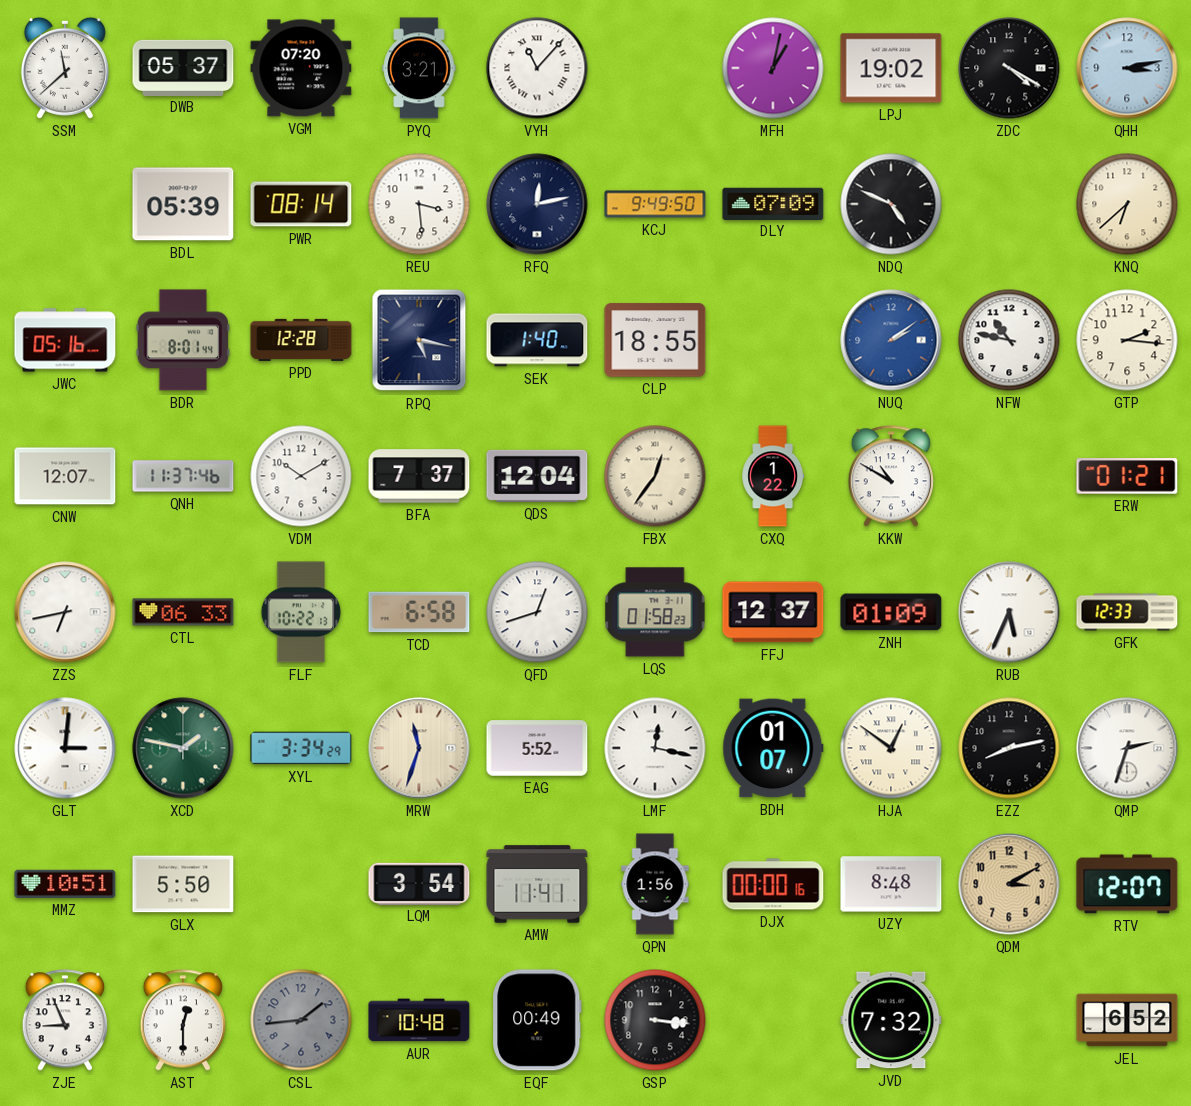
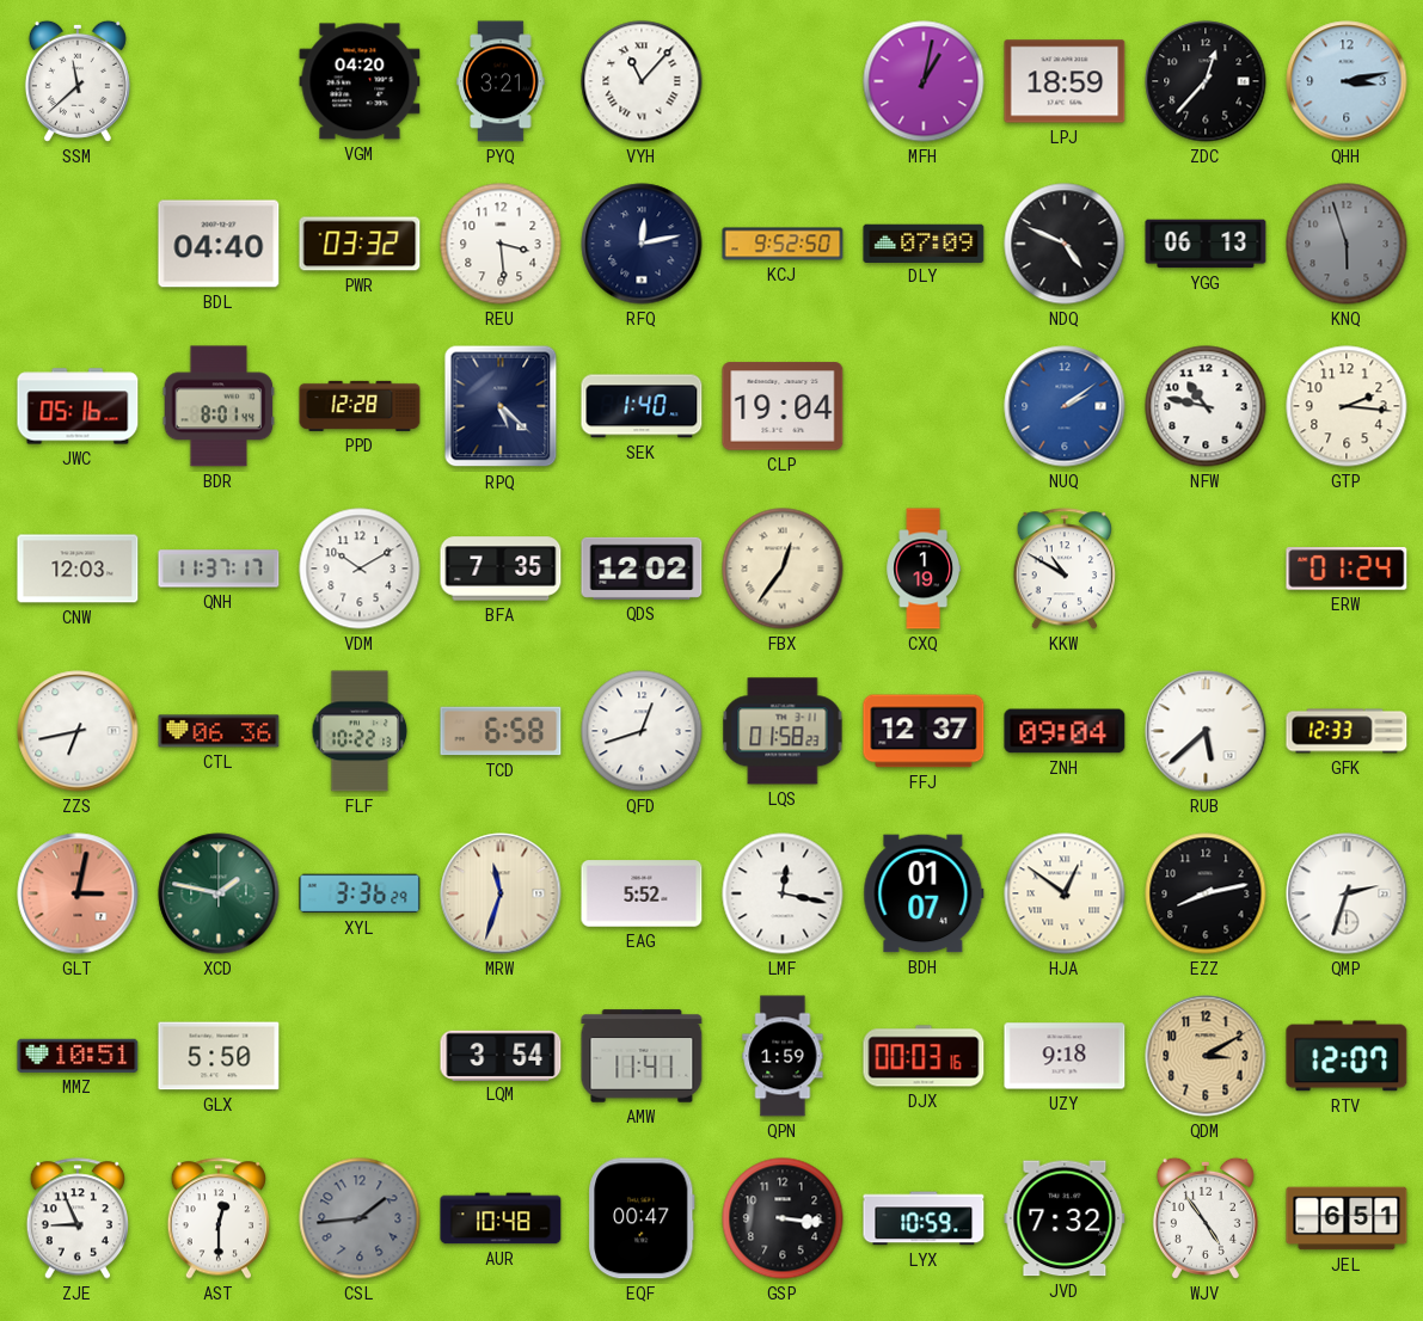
DWB: 05:37 -> none (183, 67)
VGM: 07:20 -> 04:20 (360, 81)
LPJ: 19:02 -> 18:59 (1065, 81)
ZDC: 4:20 -> 12:37 (1206, 81)
BDL: 05:39 -> 04:40 (219, 244)
PWR: 08:14 -> 03:32 (360, 244)
KCJ: 9:49 -> 9:52 (783, 244)
YGG: none -> 06:13 (1206, 244)
KNQ: 6:38 -> 5:57 (1347, 244)
KNQ dial: cream -> grey (1347, 244)
RPQ: 5:17 -> 5:22 (501, 406)
CLP: 18:55 -> 19:04 (783, 406)
CNW: 12:07 -> 12:03 (78, 569)
QNH: 11:37:46 -> 11:37:17 (219, 569)
BFA: 7:37 -> 7:35 (501, 569)
QDS: 12:04 -> 12:02 (642, 569)
CXQ: 1:22 -> 1:19 (924, 569)
ERW: 01:21 -> 01:24 (1347, 569)
CTL: 06:33 -> 06:36 (219, 731)
ZNH: 01:09 -> 09:04 (1065, 731)
RUB: 5:34 -> 5:38 (1206, 731)
GLT: 3:01 -> 3:02 (78, 893)
GLT dial: white -> salmon (78, 893)
XYL: 3:34 -> 3:36 (360, 893)
QPN: 1:56 -> 1:59 (783, 1056)
DJX: 00:00 -> 00:03 (924, 1056)
UZY: 8:48 -> 9:18 (1065, 1056)
EQF: 00:49 -> 00:47 (642, 1218)
LYX: none -> 10:59 (924, 1218)
WJV: none -> 4:54 (1206, 1218)
JEL: 6:52 -> 6:51 (1347, 1218)
